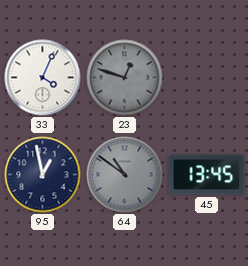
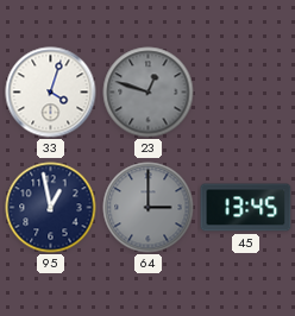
33: 4:04 -> 4:03 (51, 93)
64: 10:51 -> 3:00 (149, 208)
